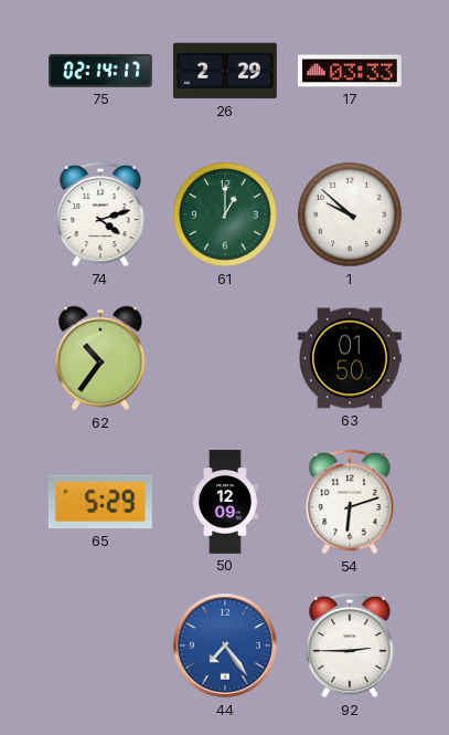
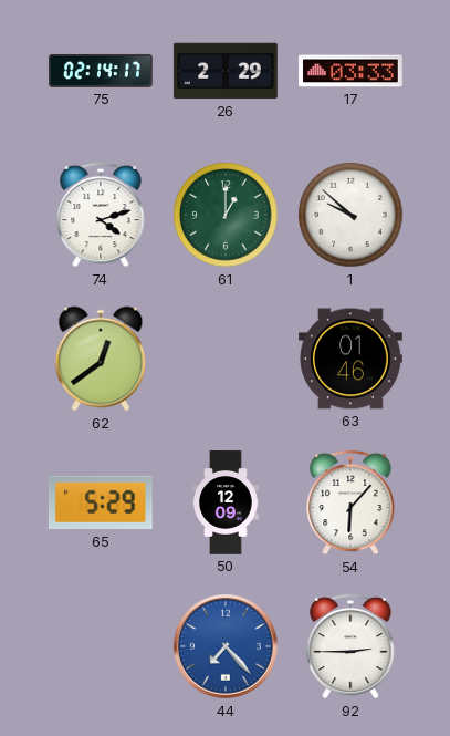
62: 10:36 -> 12:39 (101, 359)
63: 01:50 -> 01:46 (352, 359)
54: 6:12 -> 6:07 (350, 502)
44: 7:24 -> 7:23 (226, 646)
